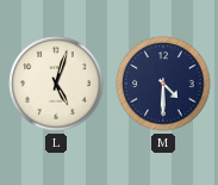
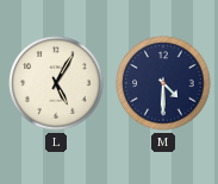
L: 5:03 -> 5:05 (56, 83)
